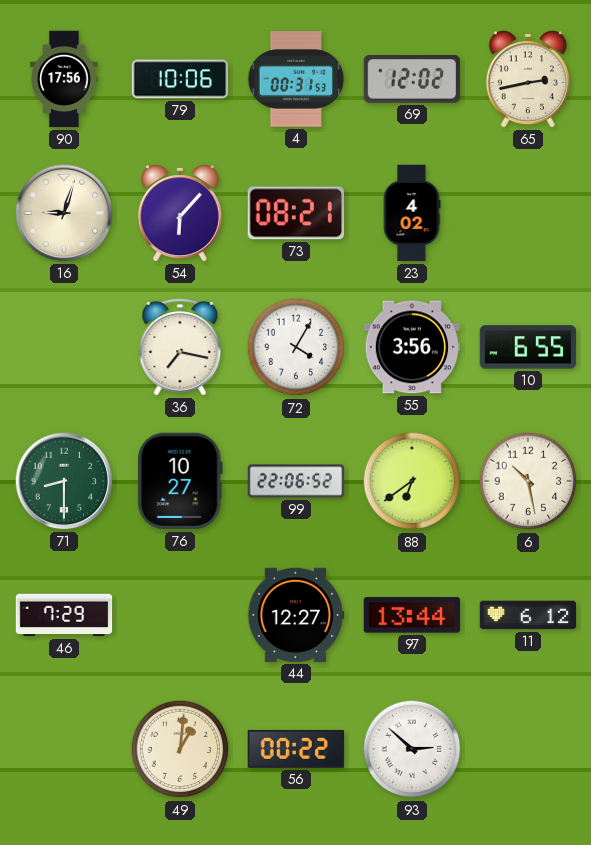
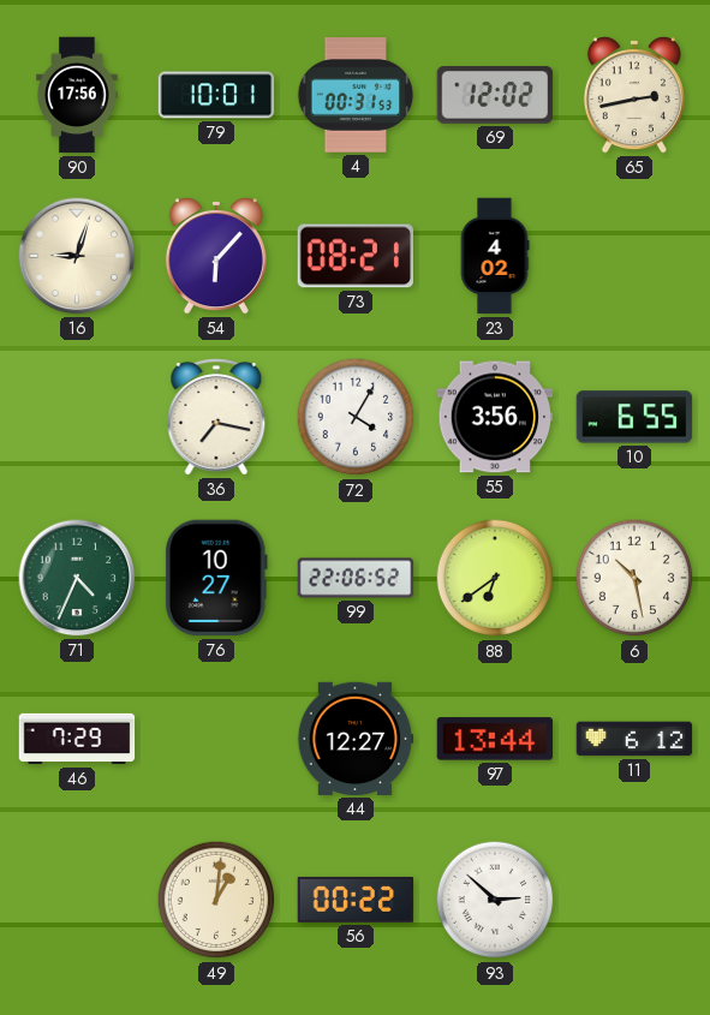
79: 10:06 -> 10:01 (216, 95)
71: 8:30 -> 4:34 (77, 578)
